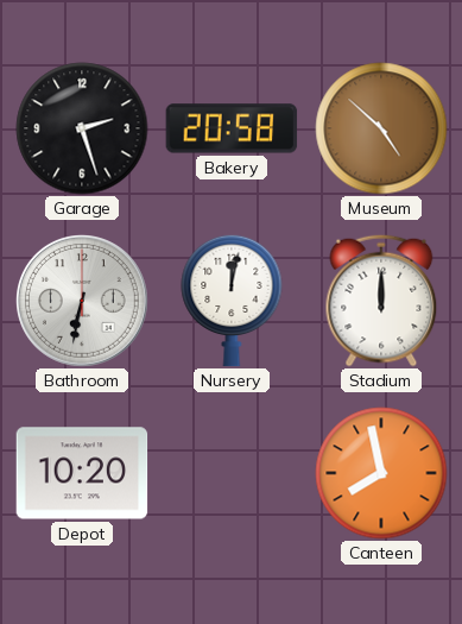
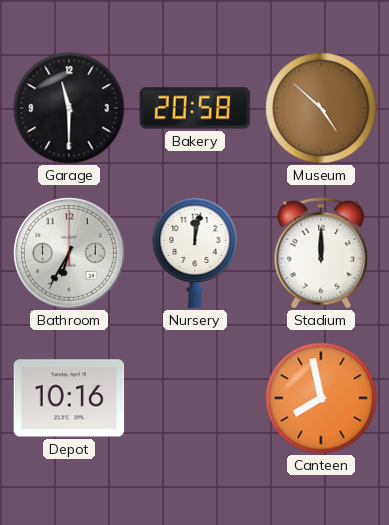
Garage: 2:27 -> 11:30 (69, 108)
Bathroom: 6:32 -> 6:35 (70, 254)
Depot: 10:20 -> 10:16 (69, 398)
